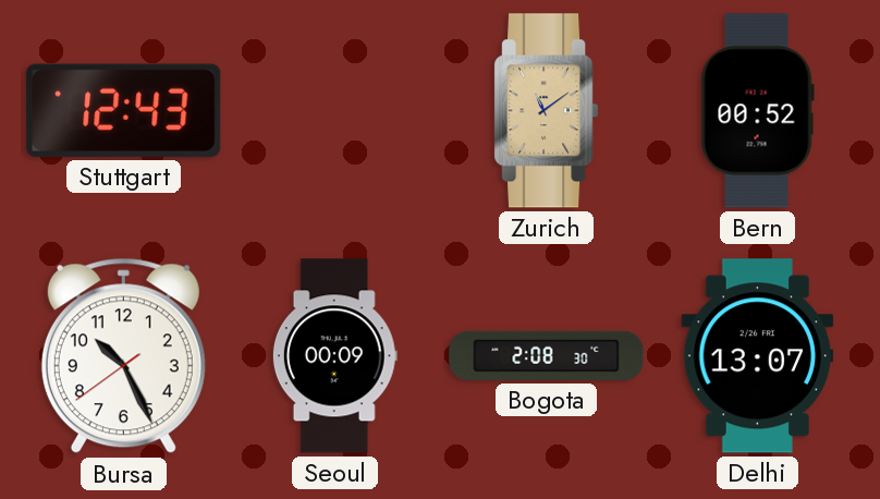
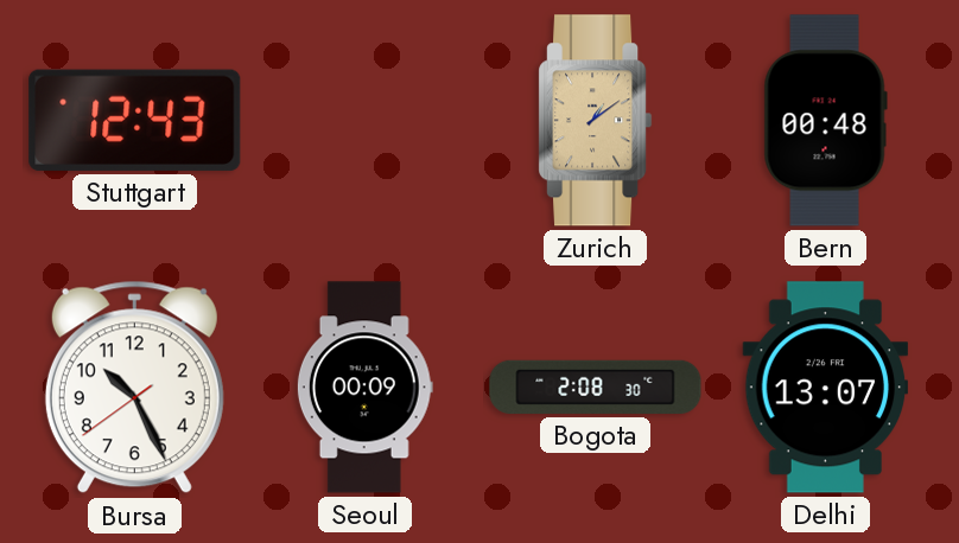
Zurich: 11:09 -> 1:09 (596, 121)
Bern: 00:52 -> 00:48 (825, 121)
